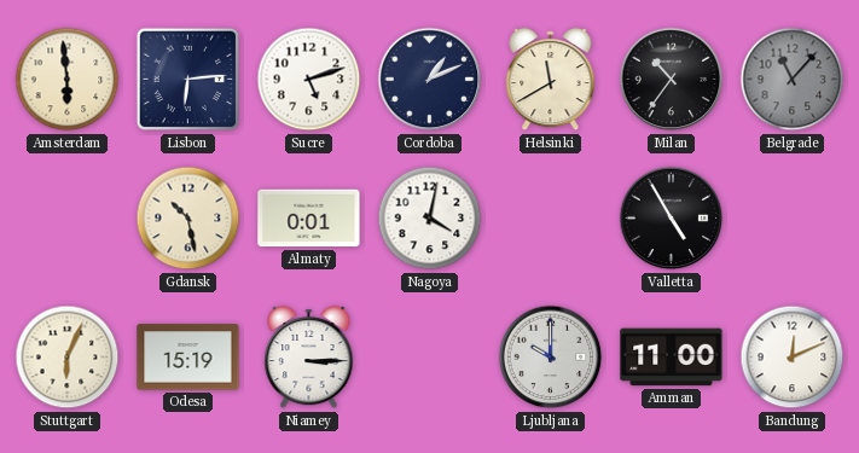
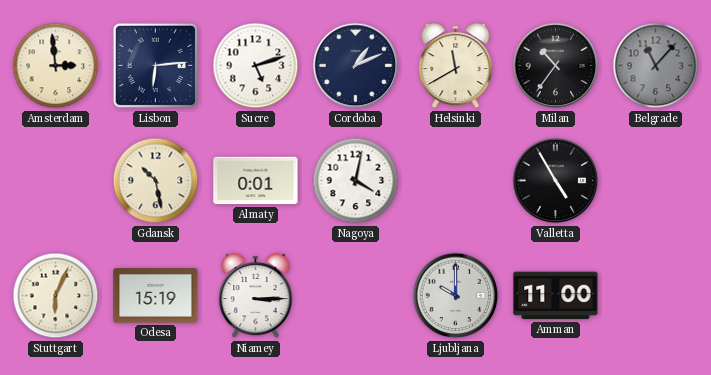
Amsterdam: 5:59 -> 2:59 (56, 66)
Bandung: 12:11 -> none (793, 358)
